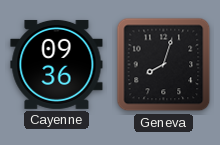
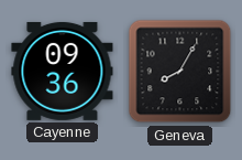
Geneva: 8:03 -> 8:05 (180, 72)
